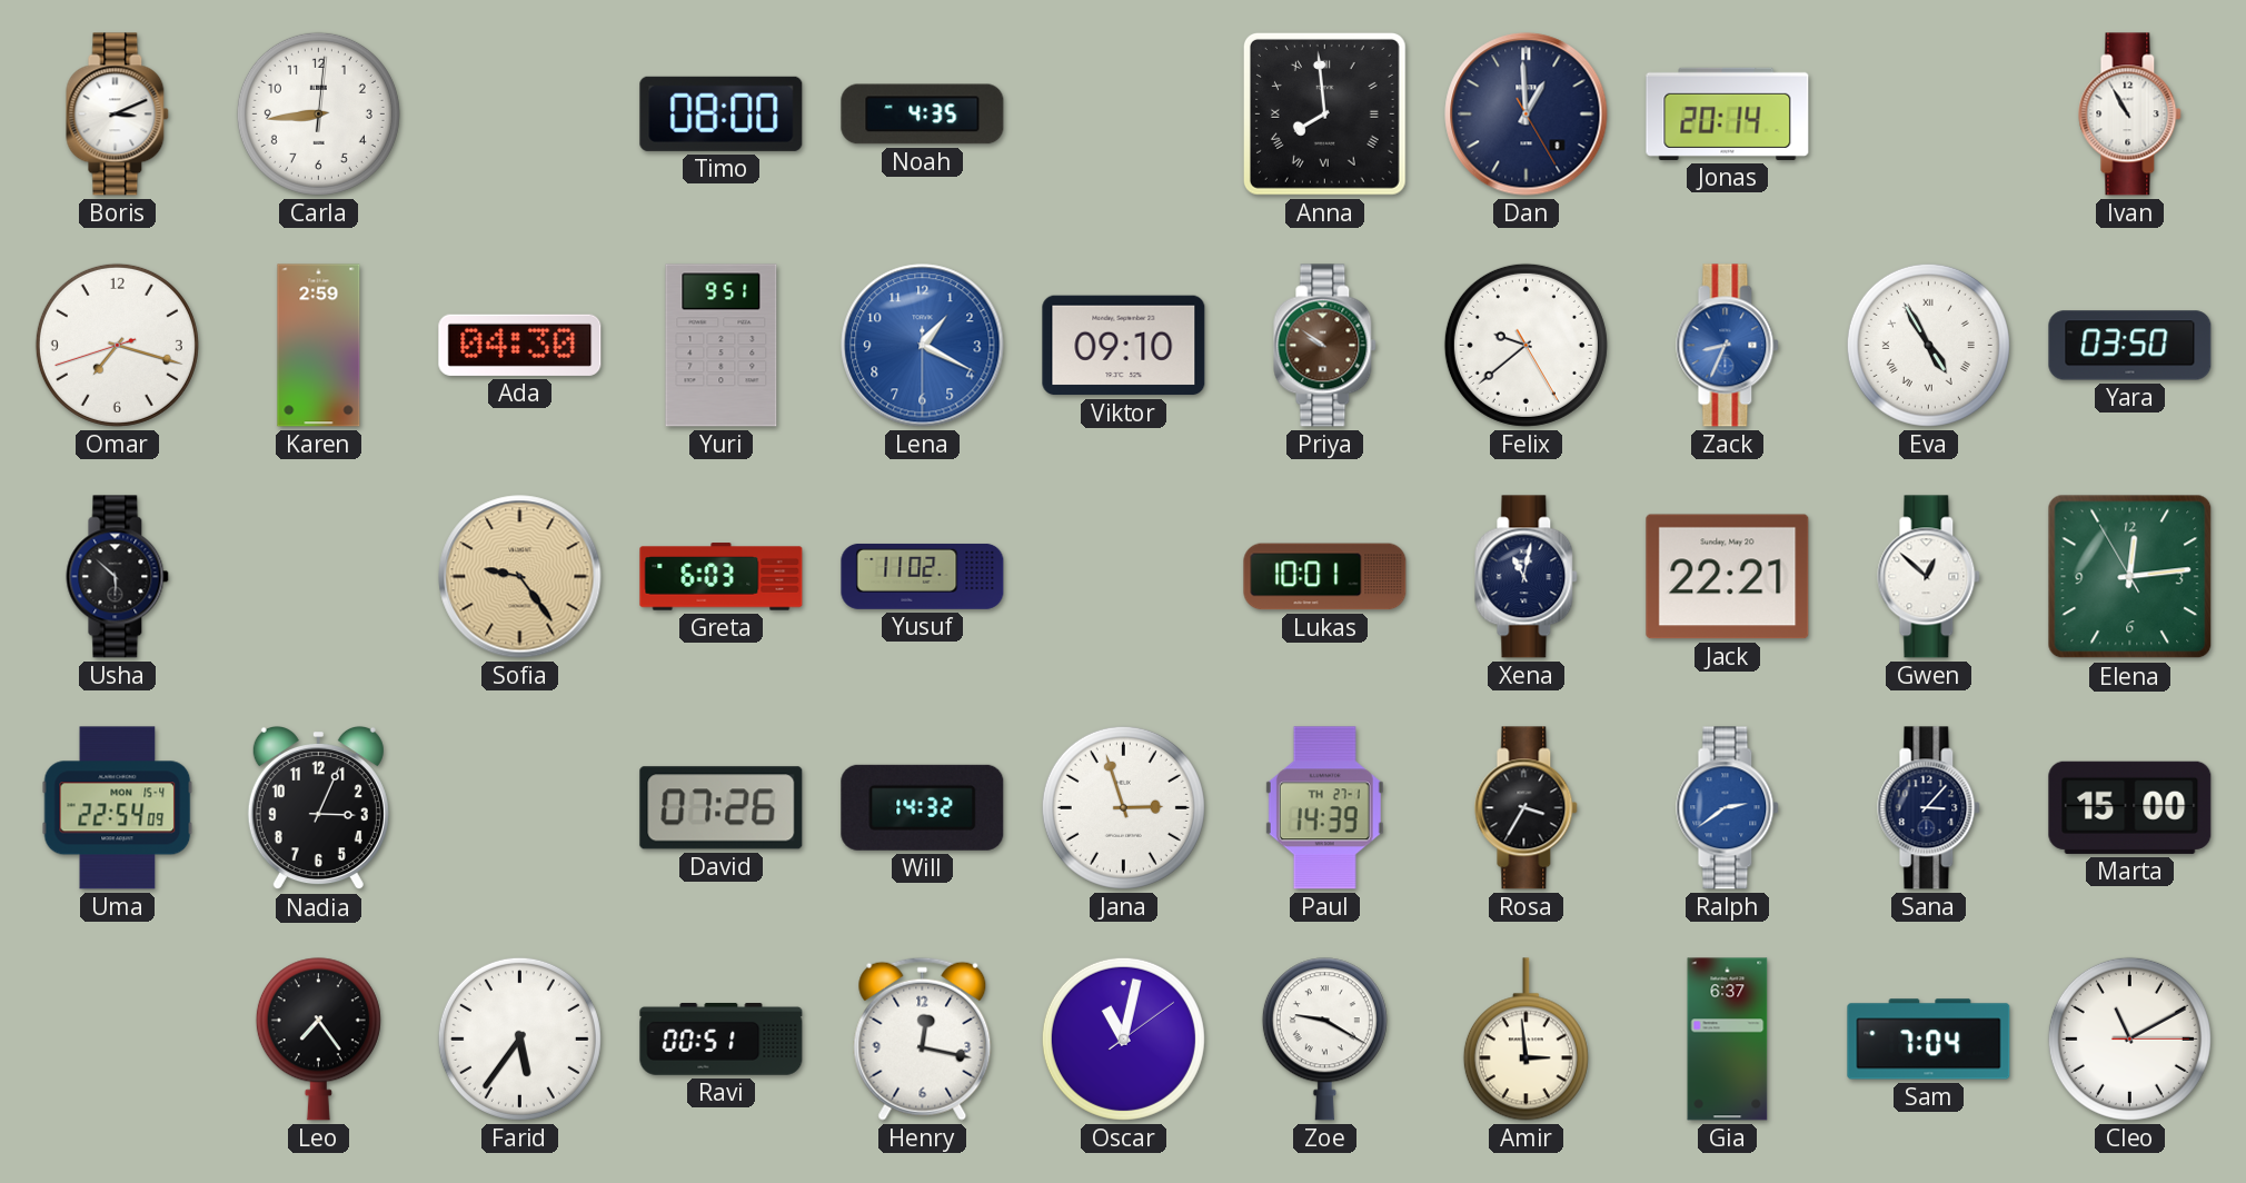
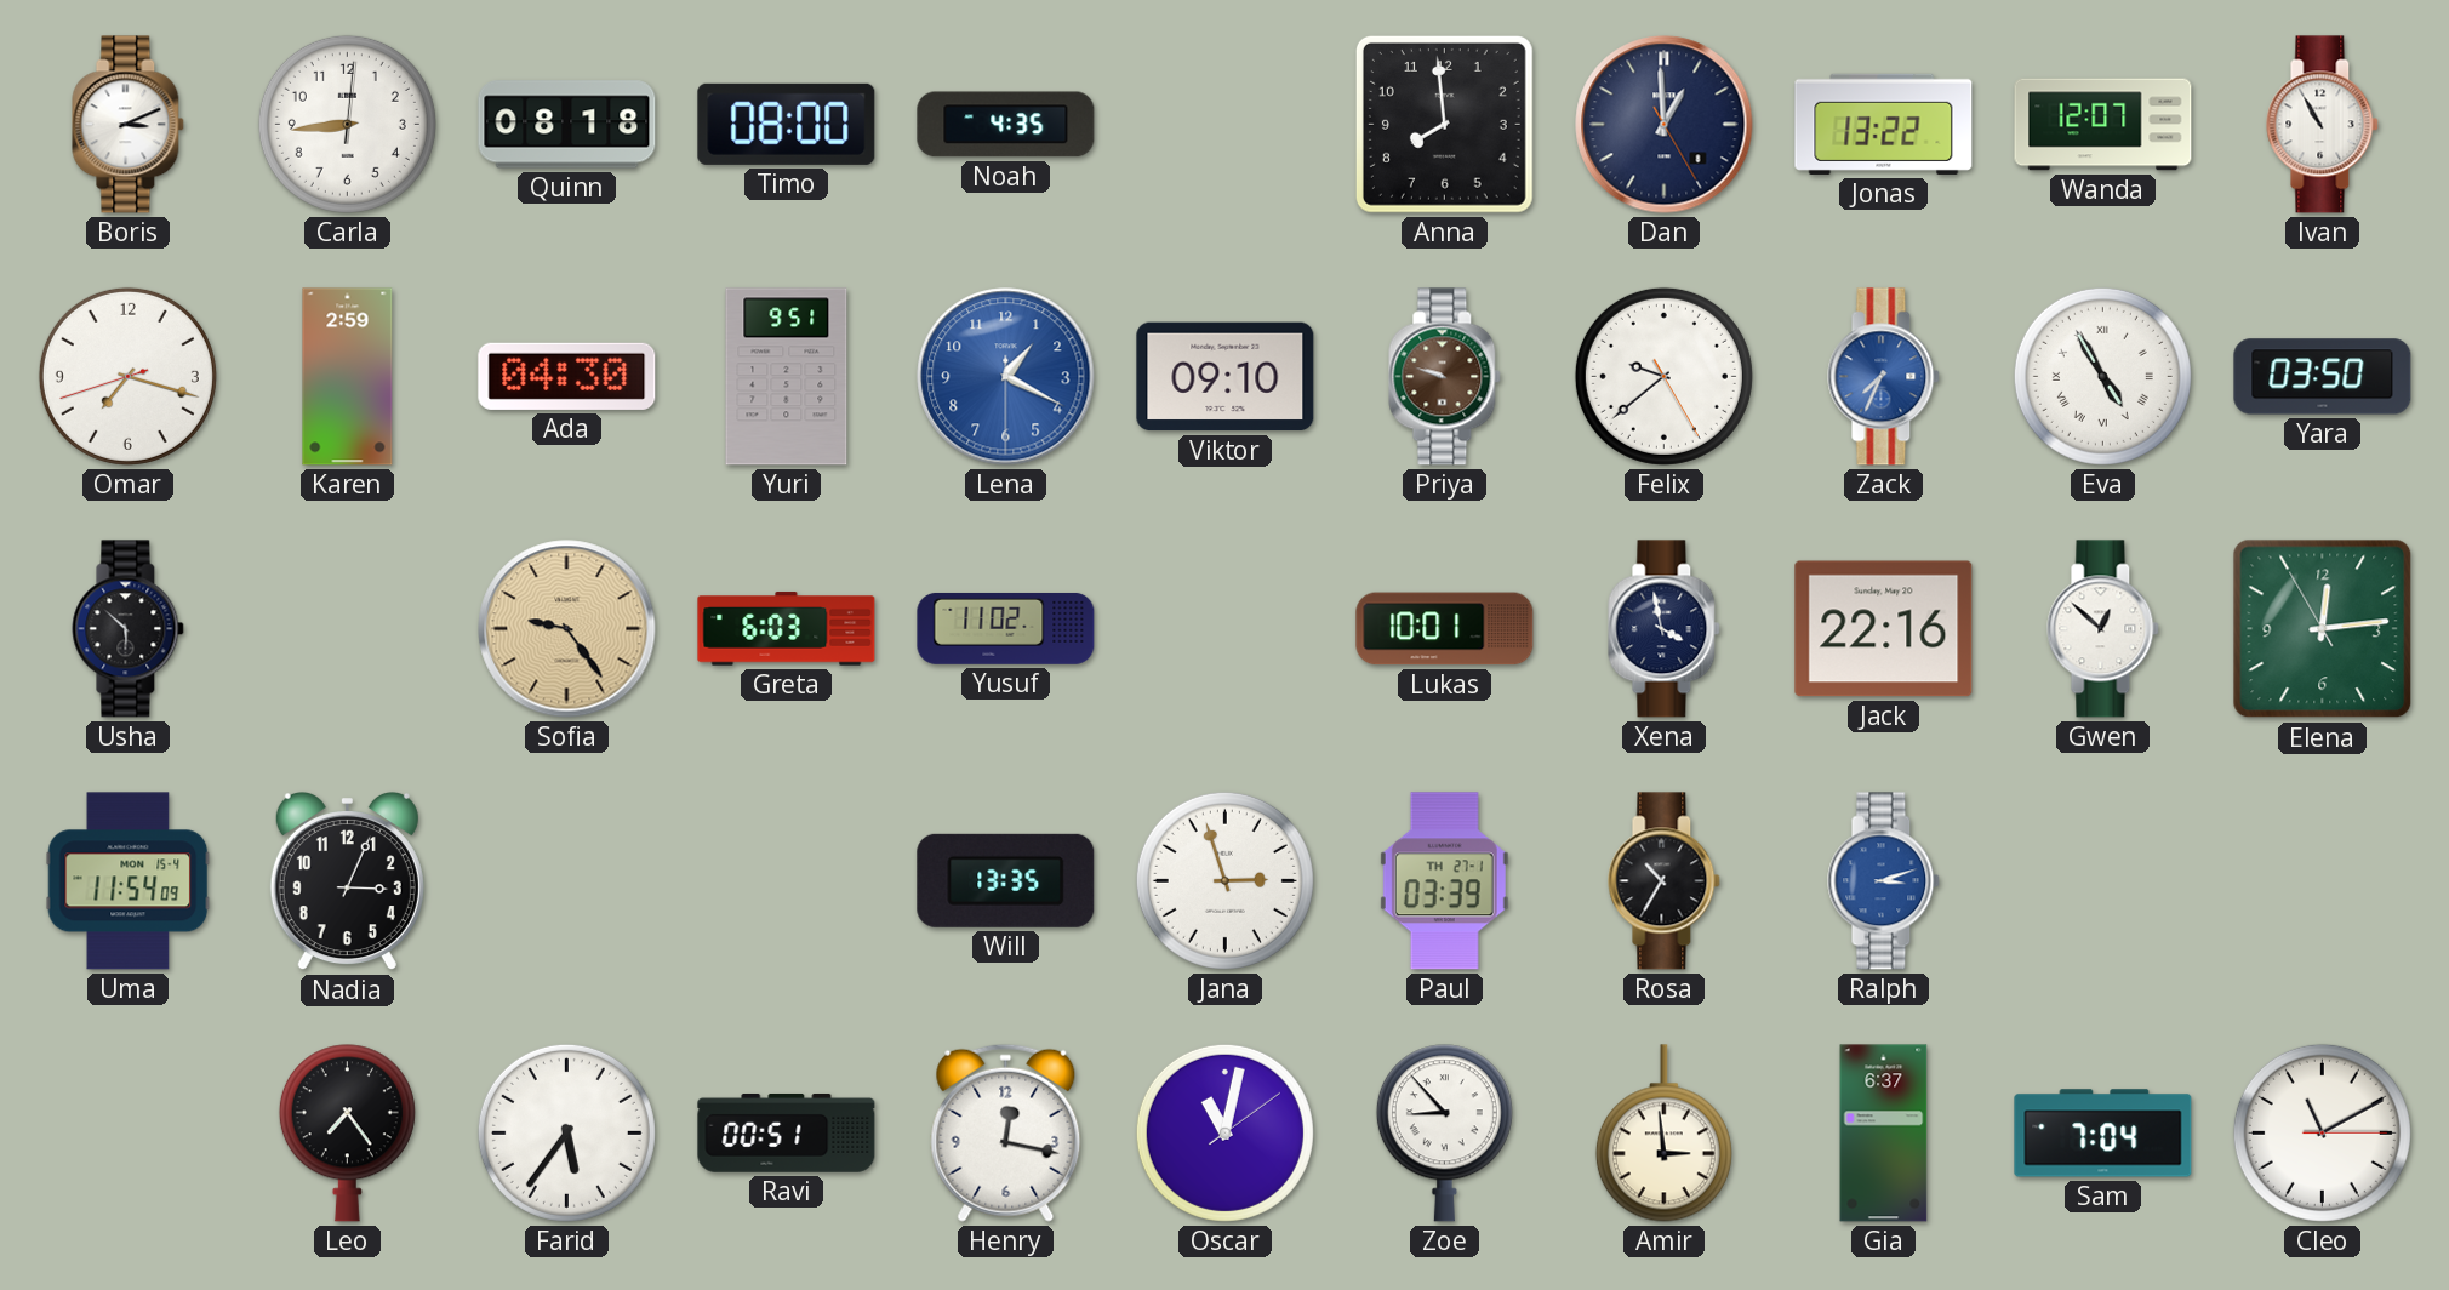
Quinn: none -> 08:18 (567, 125)
Anna numerals: Roman -> Arabic (1444, 124)
Jonas: 20:14 -> 13:22 (1884, 124)
Wanda: none -> 12:07 (2103, 125)
Priya: 9:51 -> 9:48 (1445, 377)
Zack: 8:34 -> 7:34 (1884, 377)
Xena: 11:02 -> 3:58 (1665, 629)
Jack: 22:21 -> 22:16 (1884, 629)
Uma: 22:54 -> 11:54 (129, 881)
David: 07:26 -> none (722, 808)
Will: 14:32 -> 13:35 (1006, 880)
Paul: 14:39 -> 03:39 (1444, 881)
Rosa: 3:35 -> 10:35 (1665, 881)
Ralph: 2:39 -> 3:12 (1884, 881)
Sana: 3:07 -> none (1929, 808)
Marta: 15:00 -> none (2130, 807)
Zoe: 9:20 -> 8:53 (1444, 1134)
